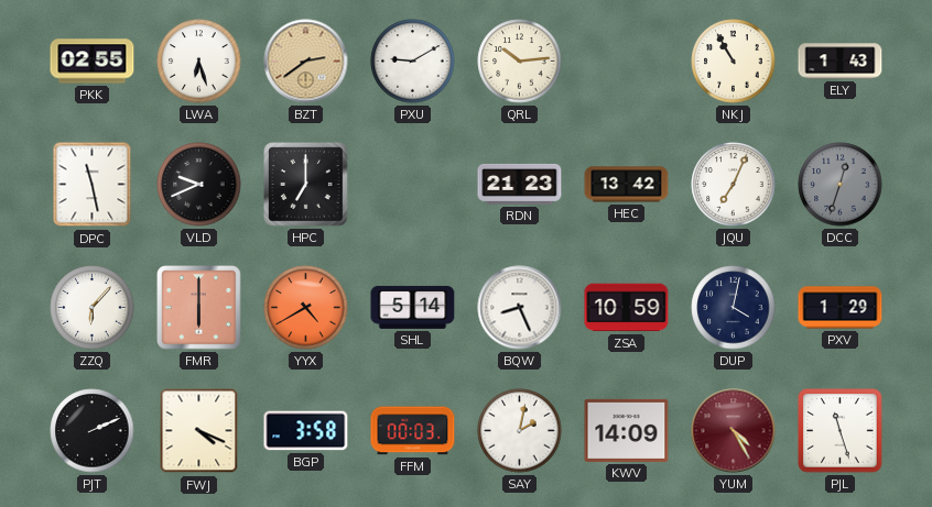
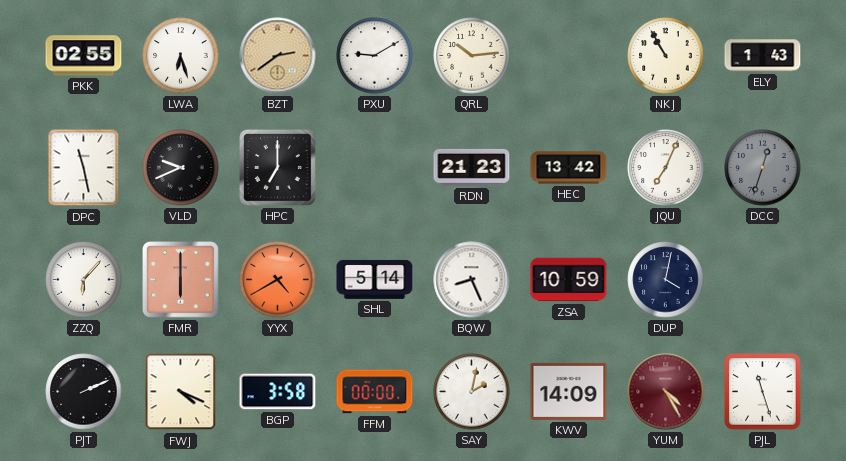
PXV: 1:29 -> none (841, 308)
FFM: 00:03 -> 00:00 (375, 392)
